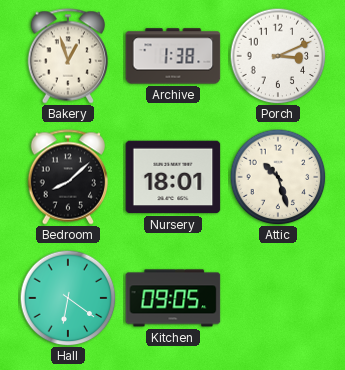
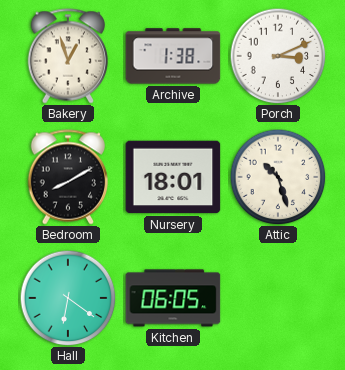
Bedroom: 8:08 -> 8:10 (68, 177)
Kitchen: 09:05 -> 06:05 (173, 298)
